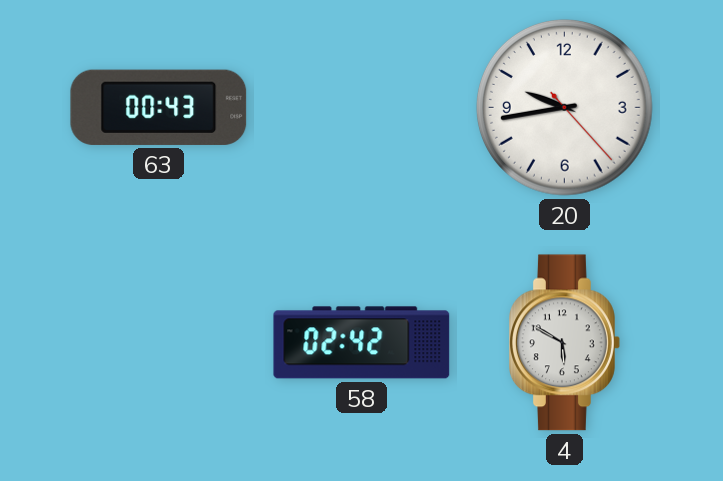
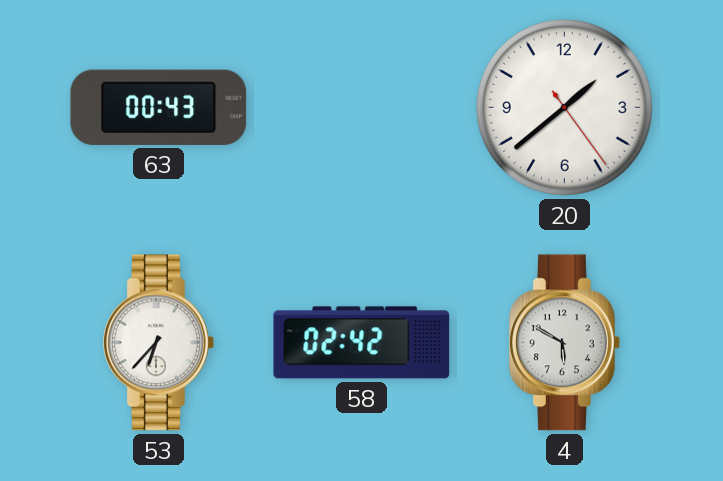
20: 9:43 -> 1:38 (564, 107)
53: none -> 6:37 (159, 343)
